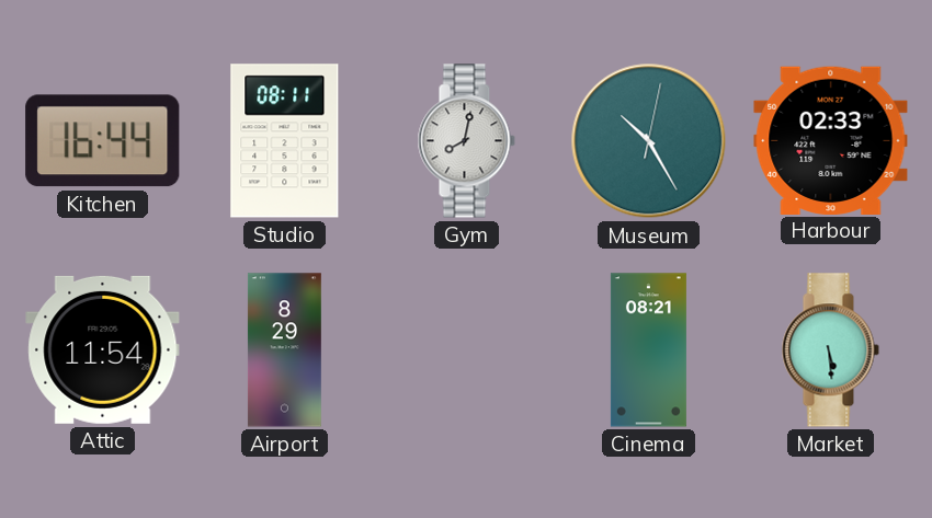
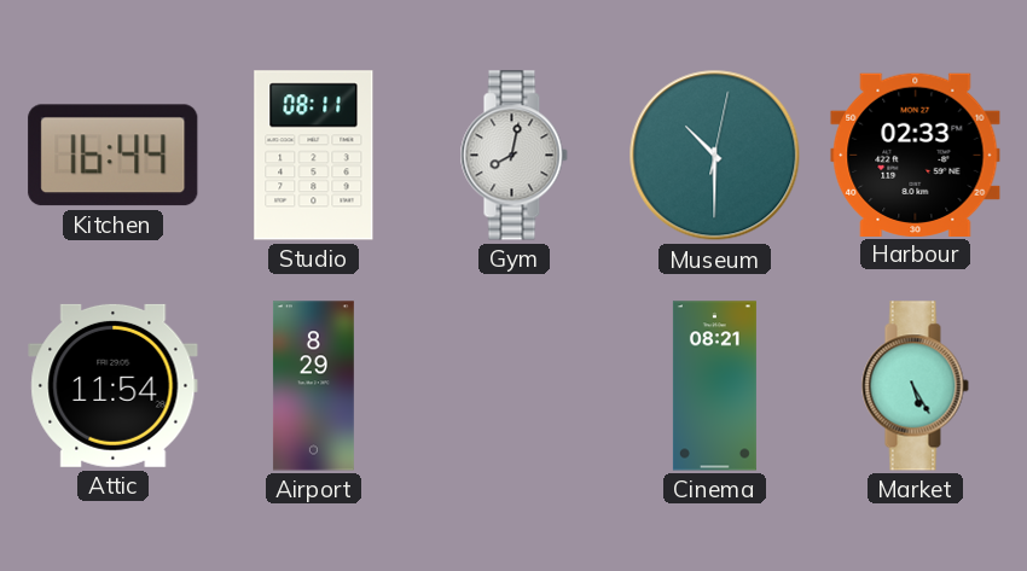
Museum: 10:25 -> 10:30 (715, 156)
Market: 5:29 -> 5:25 (915, 386)
